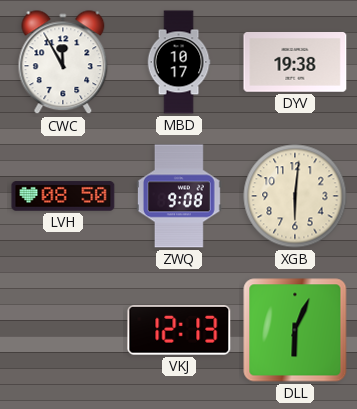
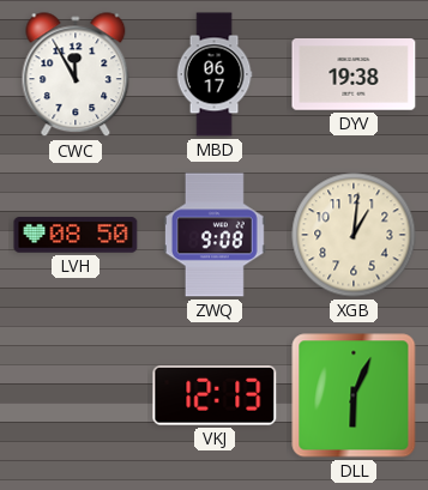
MBD: 10:17 -> 06:17 (215, 74)
XGB: 6:01 -> 1:01 (354, 235)
